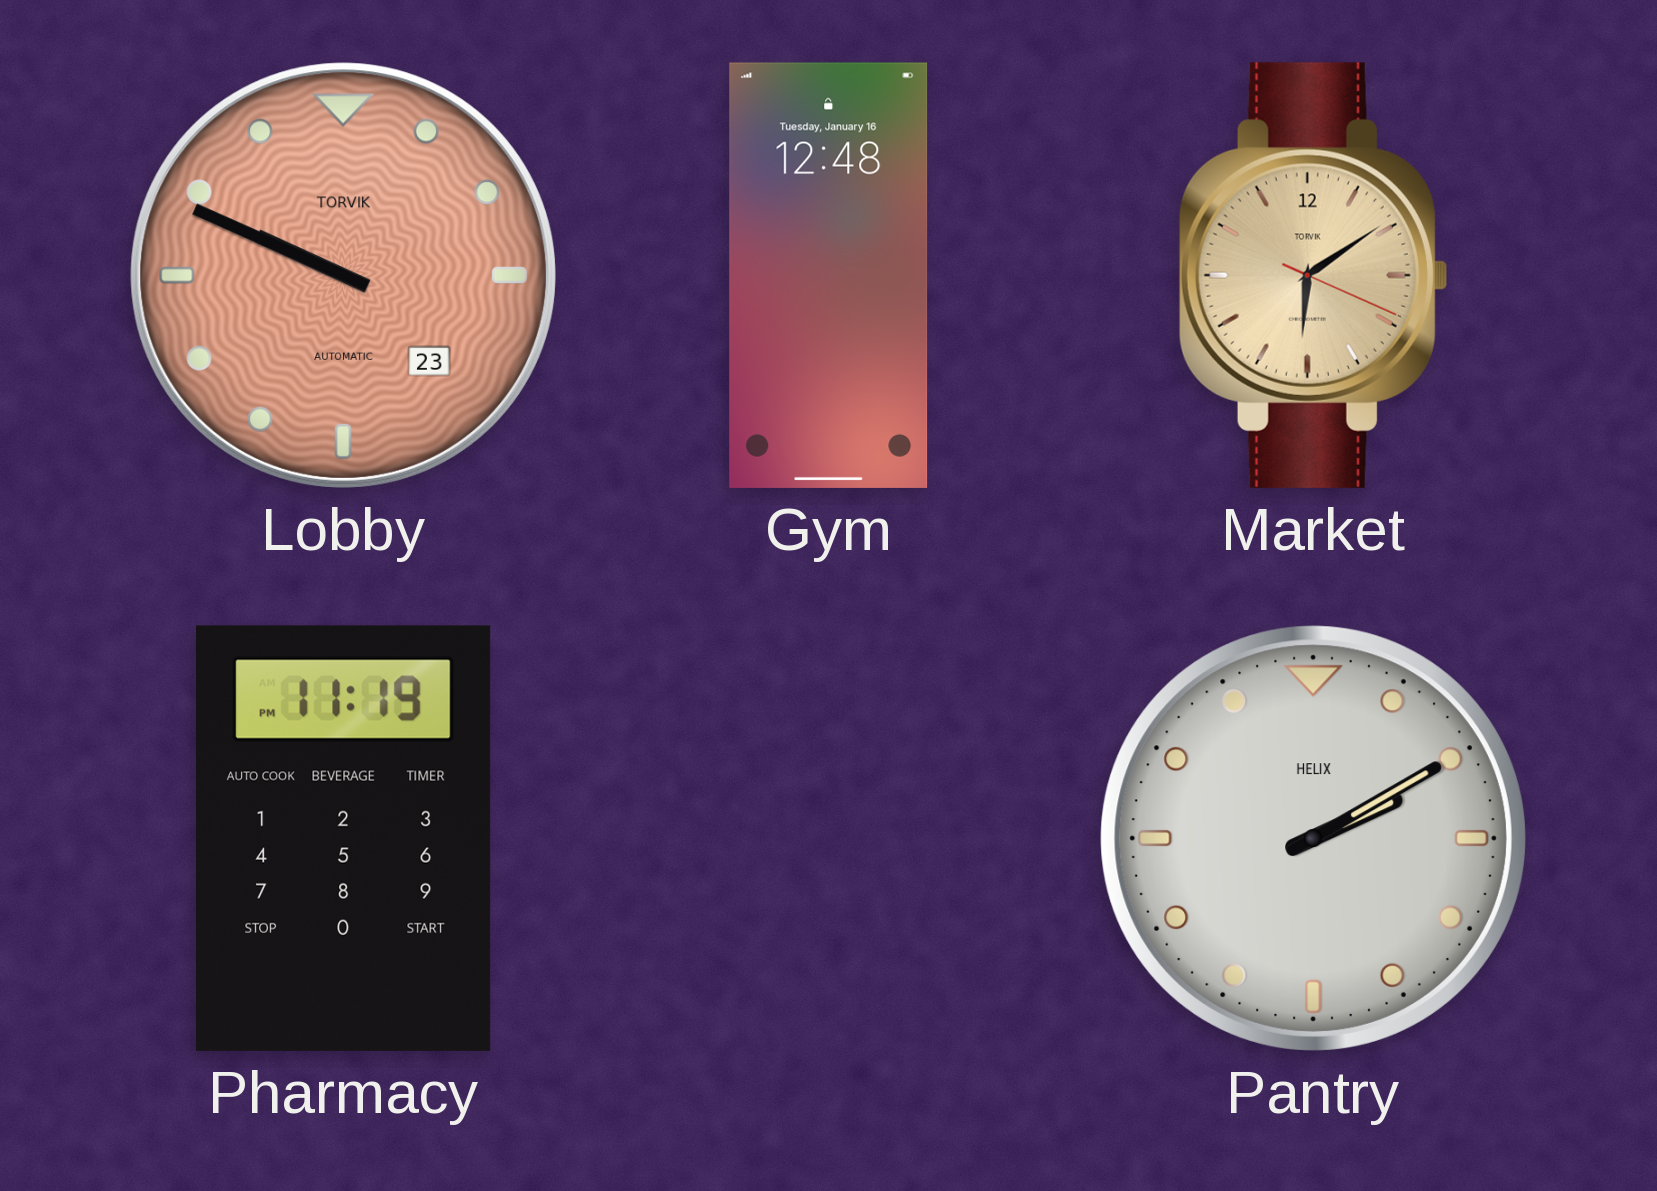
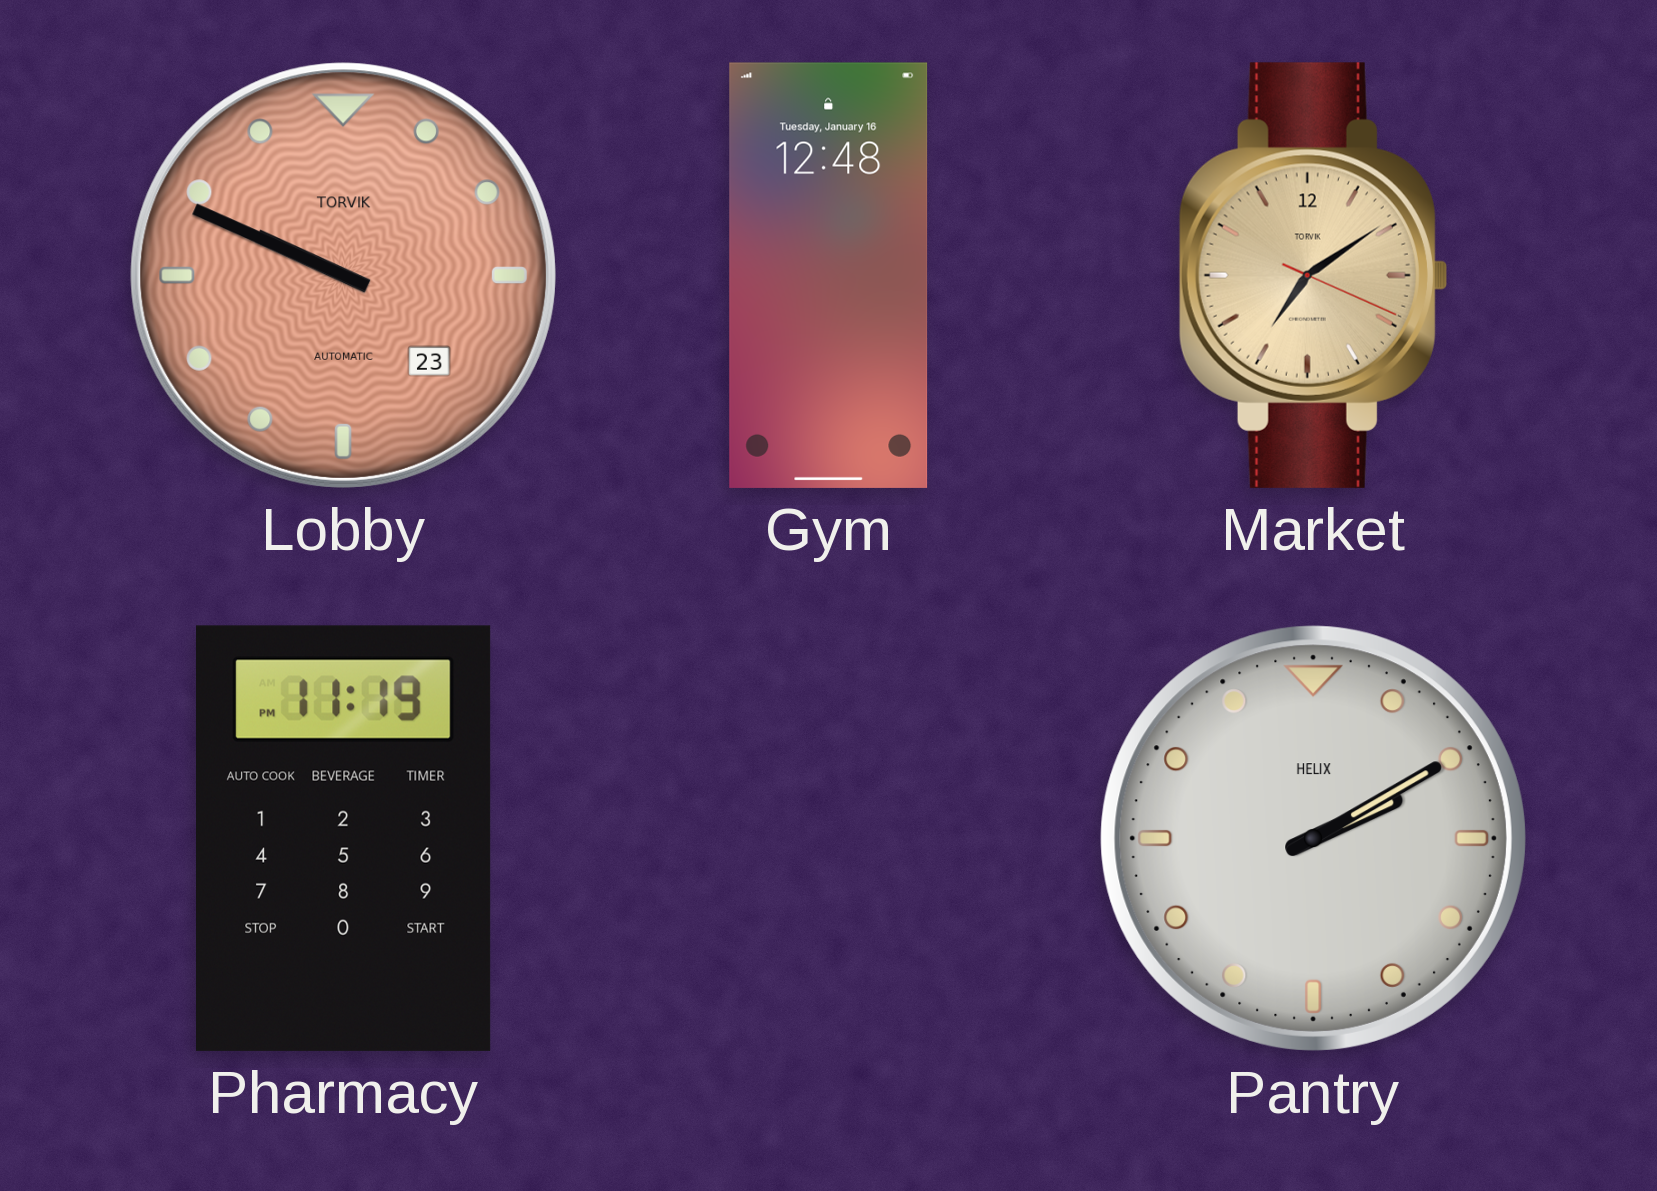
Market: 6:09 -> 7:09 (1313, 275)
